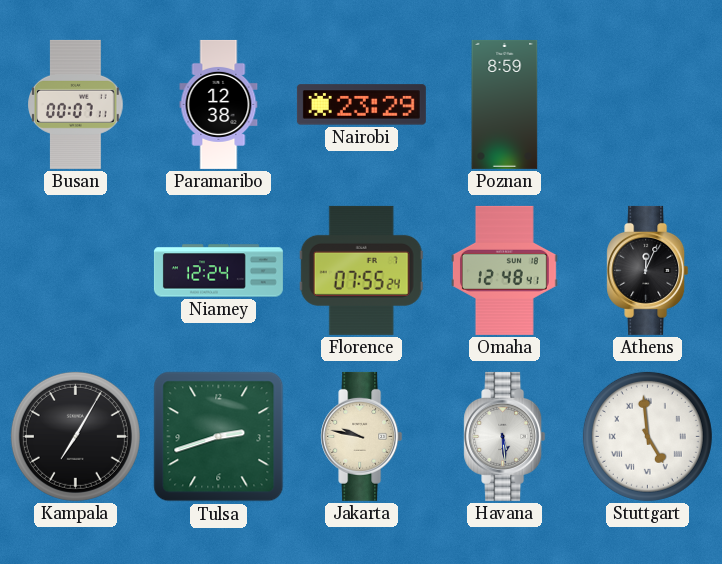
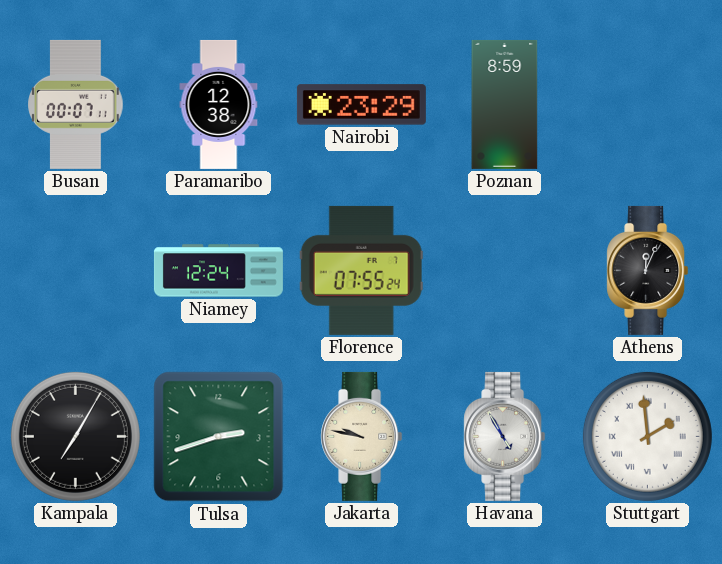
Omaha: 12:48 -> none (504, 270)
Havana: 5:29 -> 4:55 (505, 436)
Stuttgart: 4:59 -> 1:59 (647, 436)
